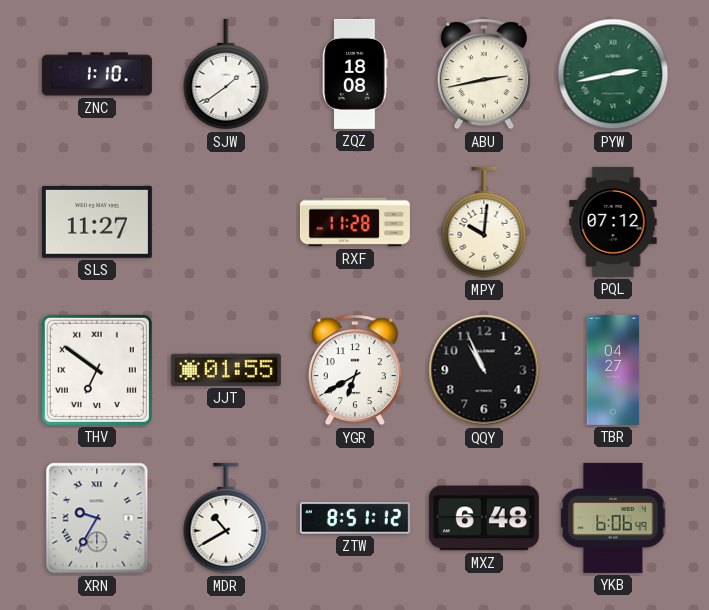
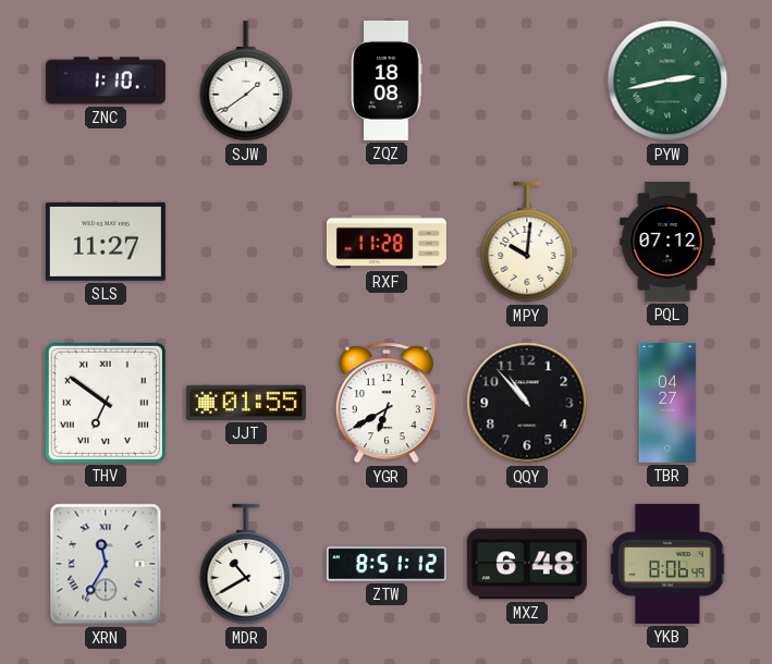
ABU: 2:43 -> none (484, 74)
QQY: 10:56 -> 10:53 (527, 403)
XRN: 9:35 -> 11:35 (106, 564)
YKB: 6:06 -> 8:06 (667, 564)
